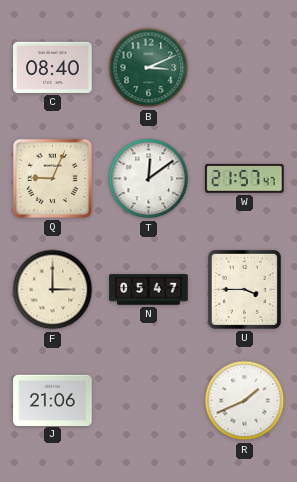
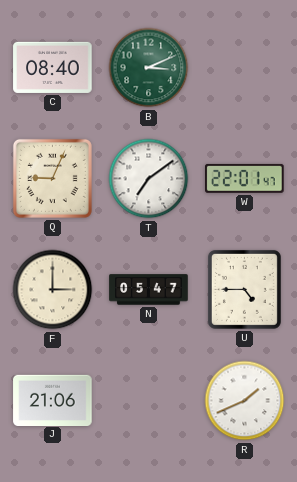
T: 12:09 -> 7:09 (149, 179)
W: 21:57 -> 22:01 (245, 178)
U: 3:45 -> 4:45 (244, 289)
